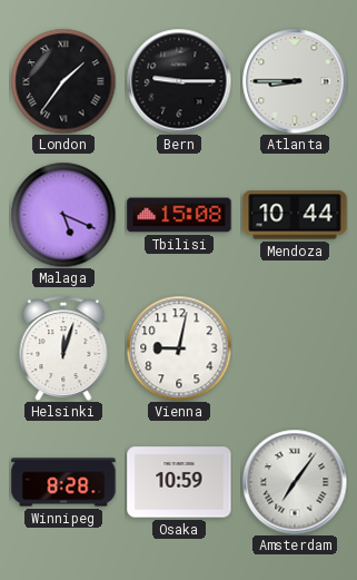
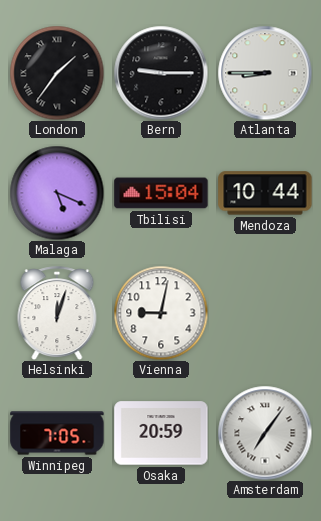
Tbilisi: 15:08 -> 15:04 (161, 193)
Winnipeg: 8:28 -> 7:05 (57, 433)
Osaka: 10:59 -> 20:59 (161, 433)
